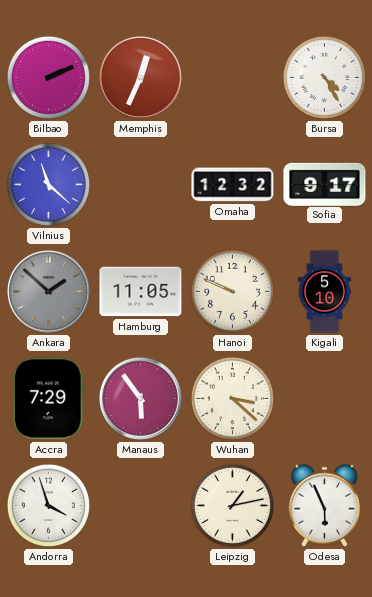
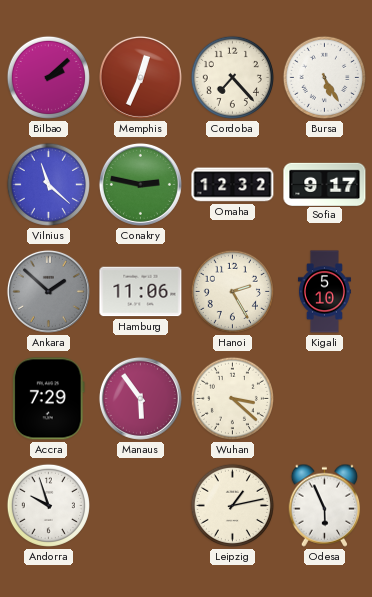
Bilbao: 2:11 -> 2:08 (48, 77)
Cordoba: none -> 7:23 (232, 77)
Bursa: 4:25 -> 5:25 (324, 77)
Conakry: none -> 2:47 (140, 184)
Hamburg: 11:05 -> 11:06 (141, 292)
Hanoi: 9:49 -> 2:25 (232, 291)
Andorra: 3:57 -> 9:57 (48, 505)
